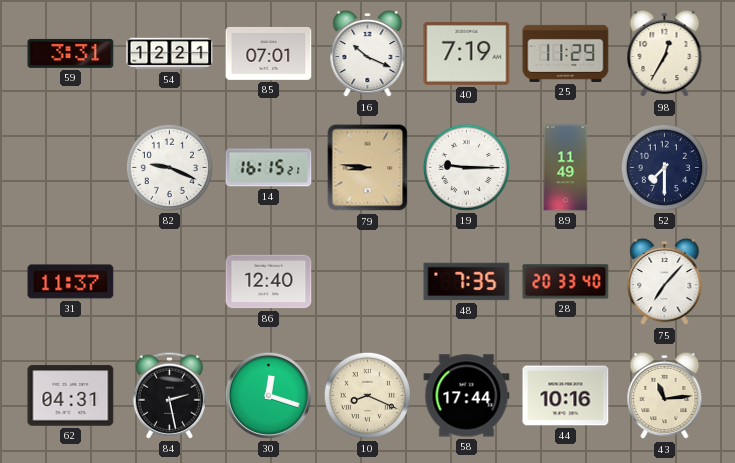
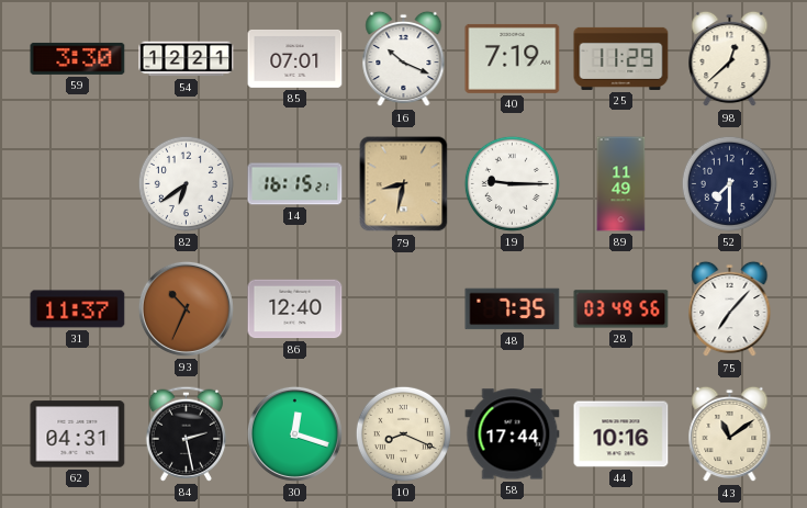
59: 3:31 -> 3:30 (78, 58)
98: 12:35 -> 12:38 (730, 59)
82: 9:19 -> 6:39 (186, 183)
79: 8:46 -> 8:32 (404, 184)
93: none -> 10:34 (186, 308)
28: 20:33 -> 03:49 (621, 309)
43: 11:14 -> 11:09 (730, 434)
